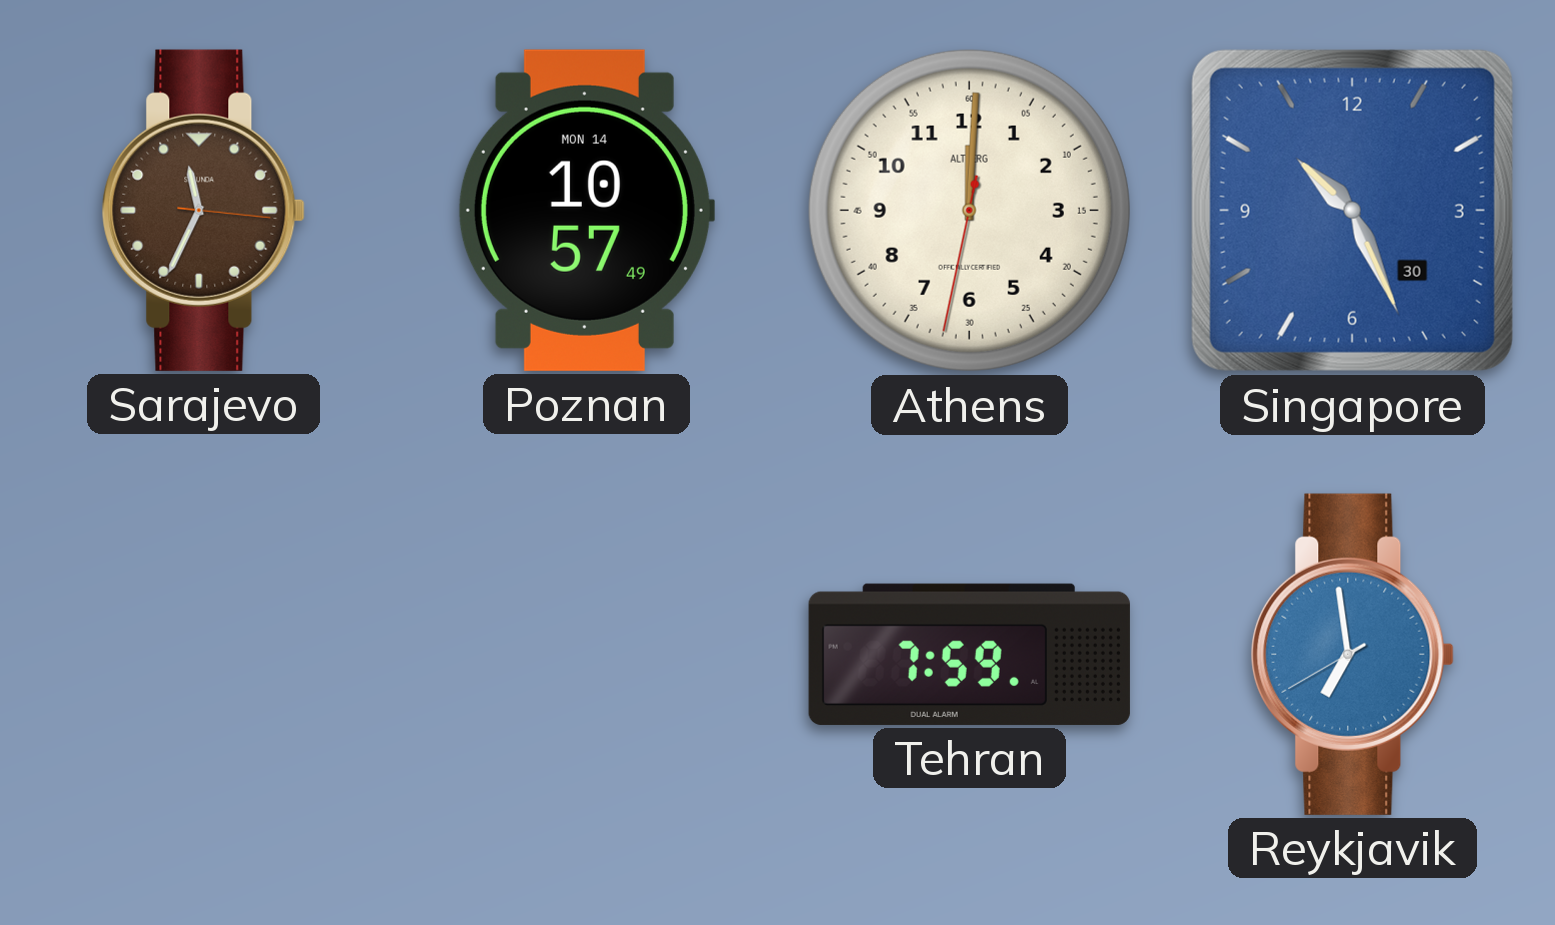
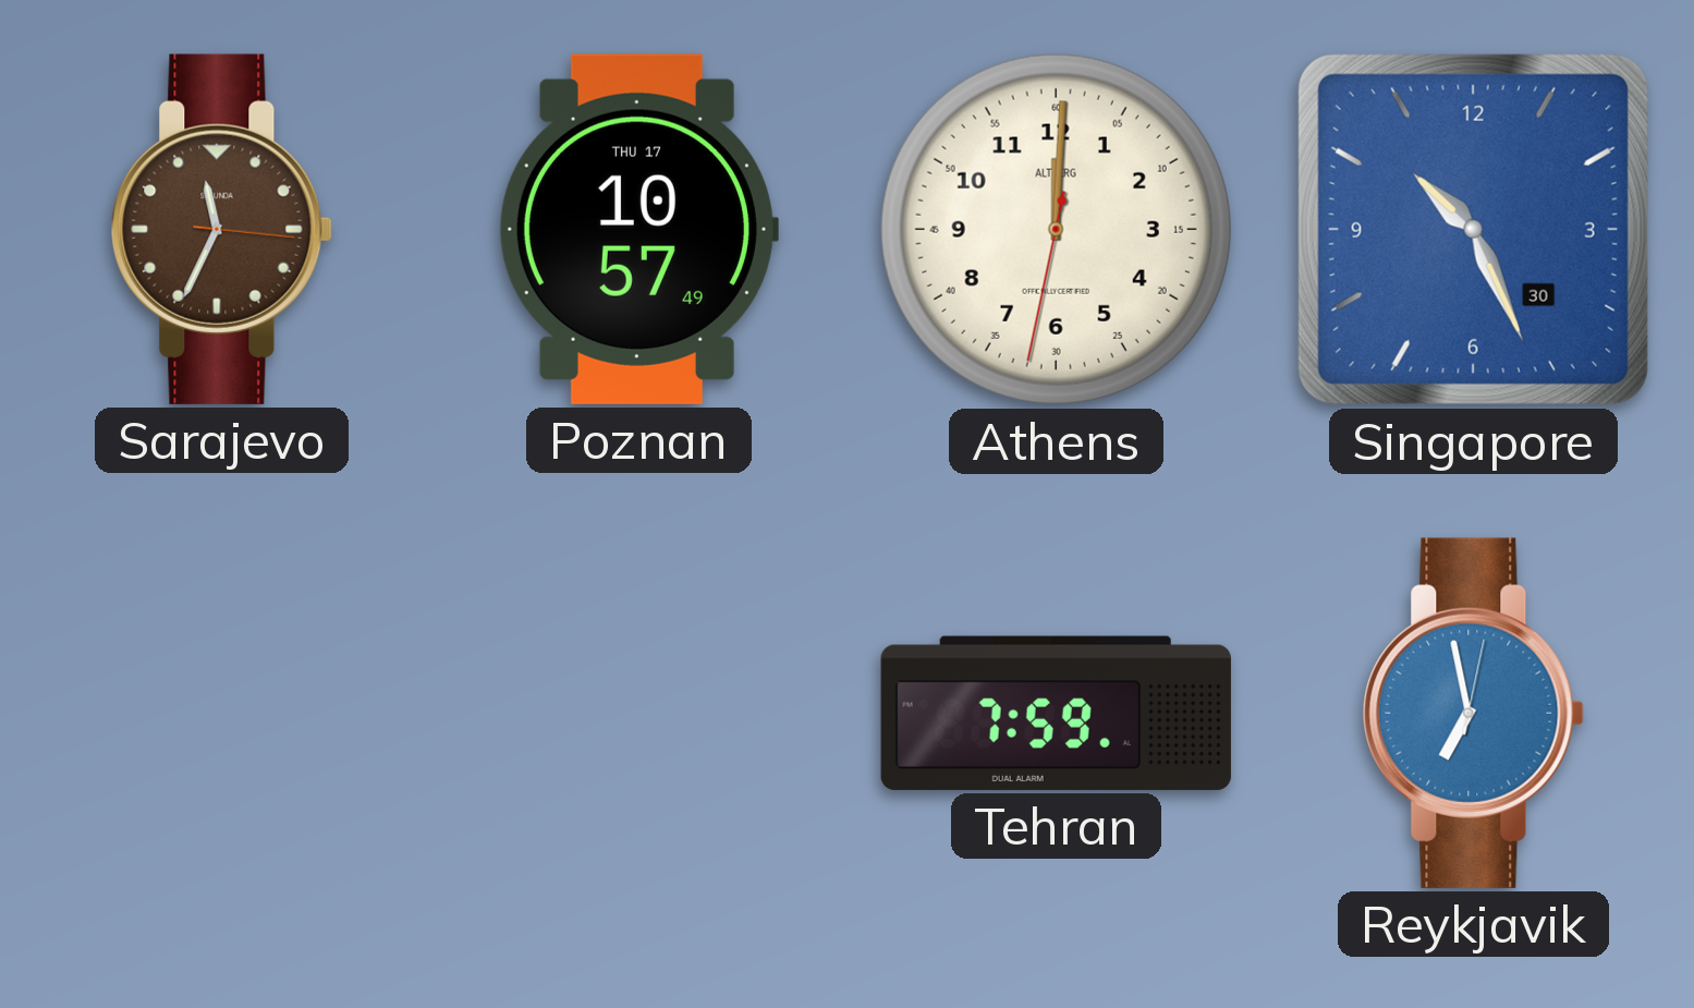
Poznan date: MON 14 -> THU 17 (638, 229)
Reykjavik: 6:58:40 -> 6:58:02 (1473, 713)
